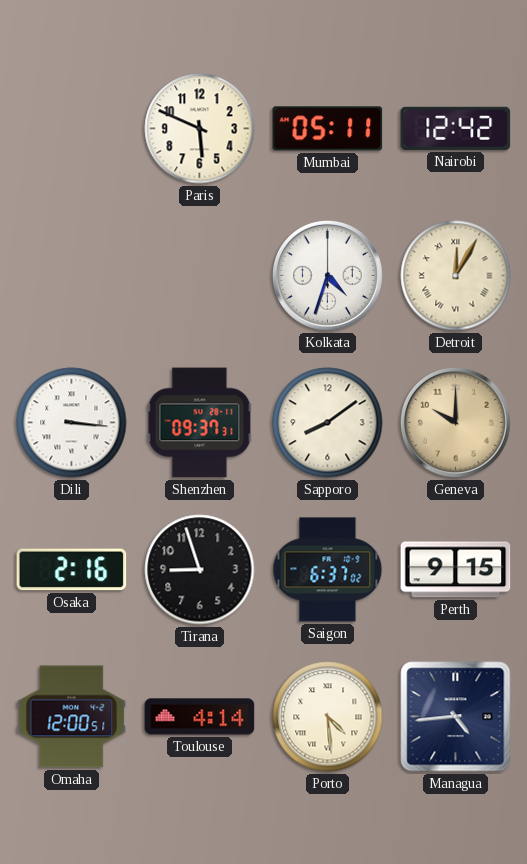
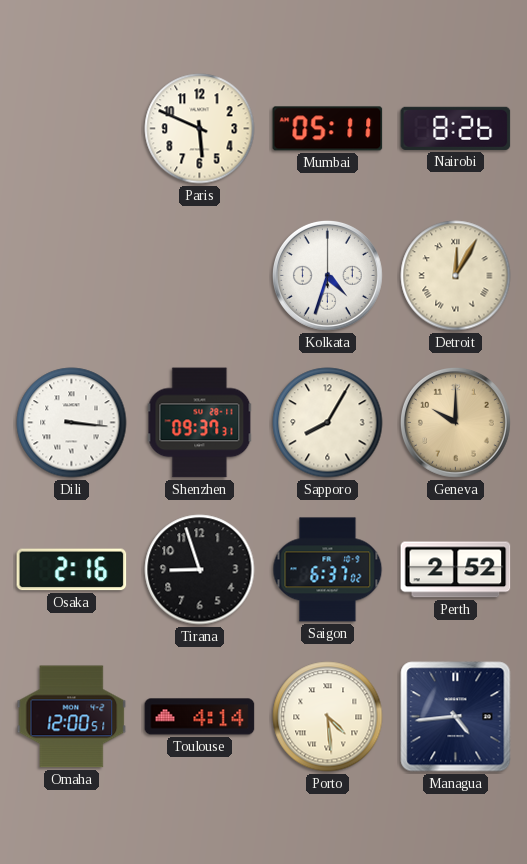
Nairobi: 12:42 -> 8:26 (456, 128)
Sapporo: 8:09 -> 8:05 (328, 423)
Perth: 9:15 -> 2:52 (456, 570)
